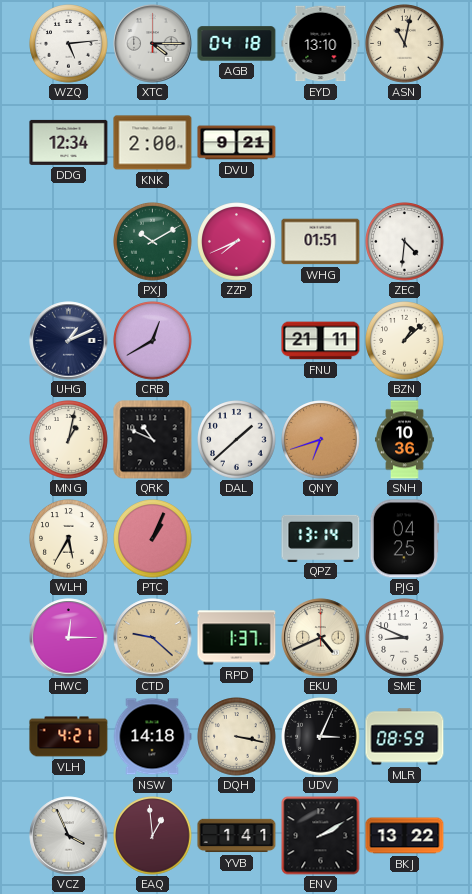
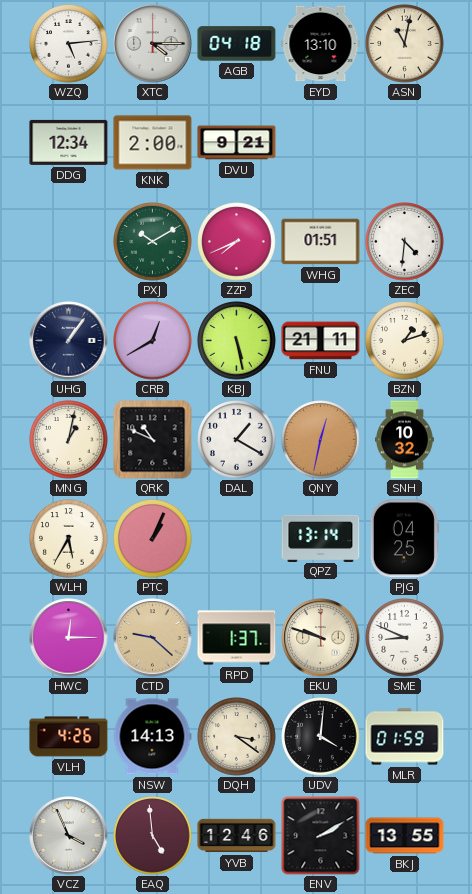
UHG: 1:11 -> 1:06 (69, 341)
KBJ: none -> 5:28 (237, 341)
BZN: 1:08 -> 1:12 (405, 341)
DAL: 1:38 -> 1:20 (237, 440)
QNY: 6:42 -> 12:32 (321, 440)
SNH: 10:36 -> 10:32 (405, 440)
EKU: 4:41 -> 9:48 (321, 638)
VLH: 4:21 -> 4:26 (69, 737)
NSW: 14:18 -> 14:13 (152, 737)
DQH: 3:17 -> 3:21 (237, 737)
UDV: 3:04 -> 4:01 (321, 737)
MLR: 08:59 -> 01:59 (405, 737)
EAQ: 12:59 -> 4:59 (153, 836)
YVB: 1:41 -> 12:46 (237, 836)
BKJ: 13:22 -> 13:55 (405, 836)
